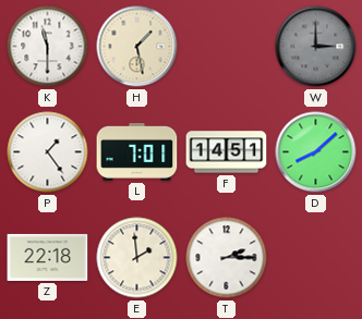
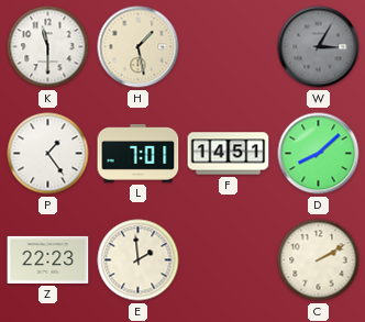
W: 3:00 -> 3:05 (319, 47)
Z: 22:18 -> 22:23 (48, 259)
T: 2:15 -> none (227, 258)
C: none -> 2:10 (319, 260)
